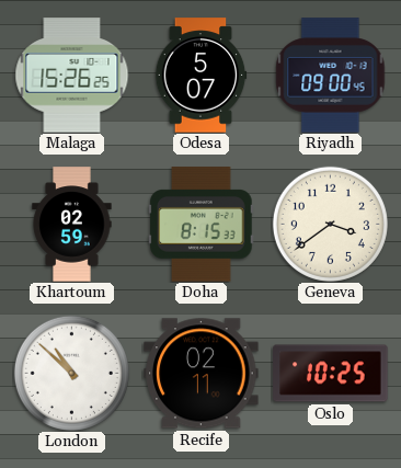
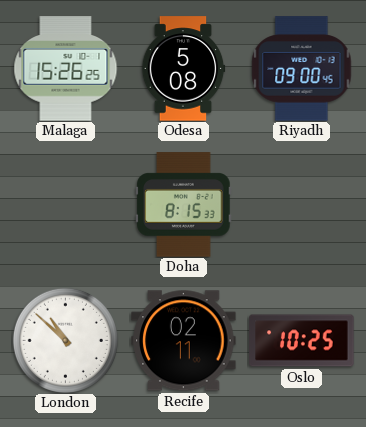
Odesa: 5:07 -> 5:08 (183, 69)
Khartoum: 02:59 -> none (72, 225)
Geneva: 3:39 -> none (330, 224)
